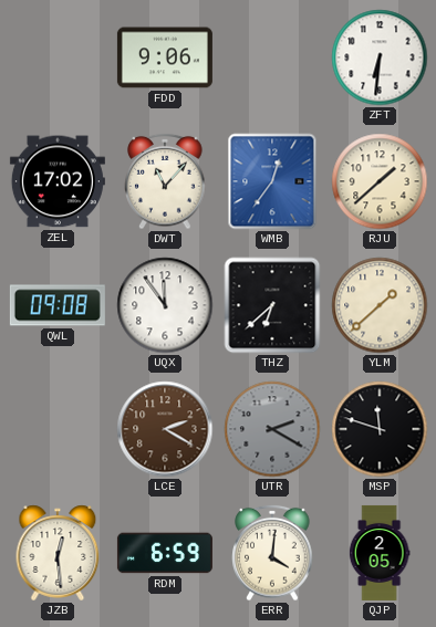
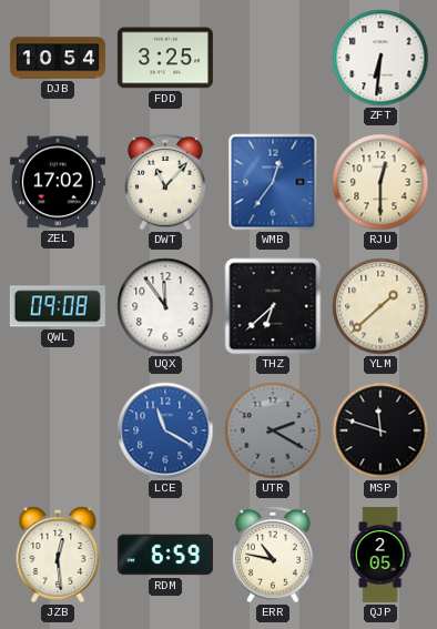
DJB: none -> 10:54 (58, 58)
FDD: 9:06 -> 3:25 (165, 58)
RJU: 1:38 -> 12:30 (380, 182)
LCE: 2:20 -> 11:20 (165, 430)
LCE dial: brown -> blue (165, 430)
ERR: 4:01 -> 10:47 (273, 555)
